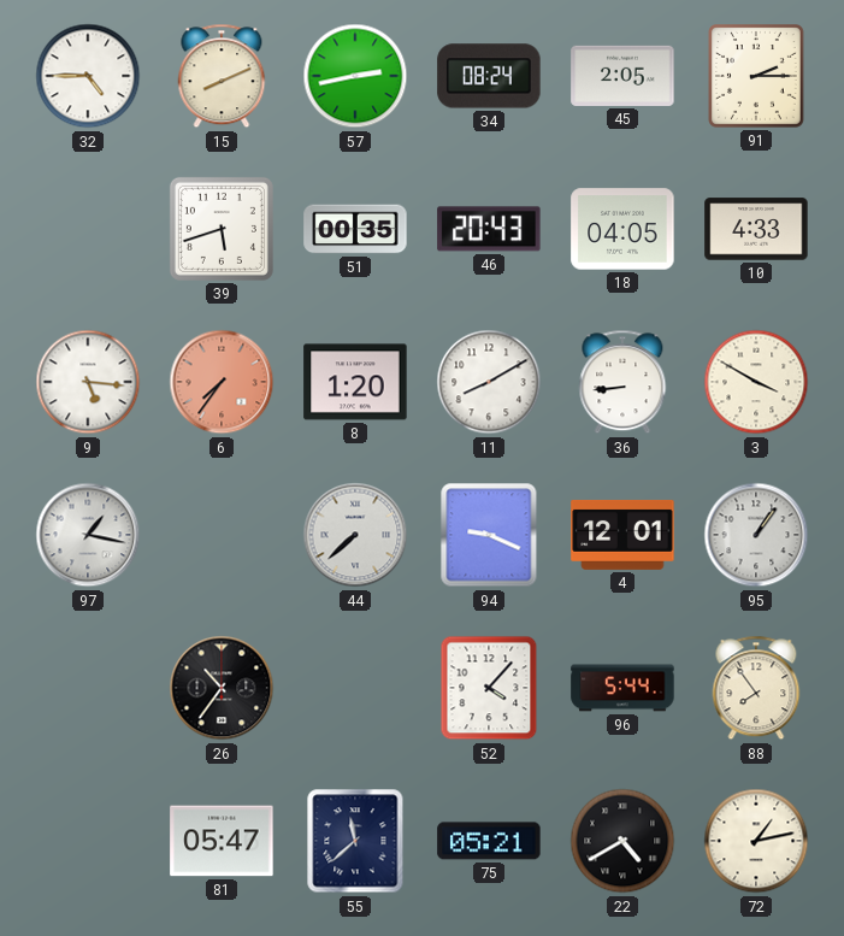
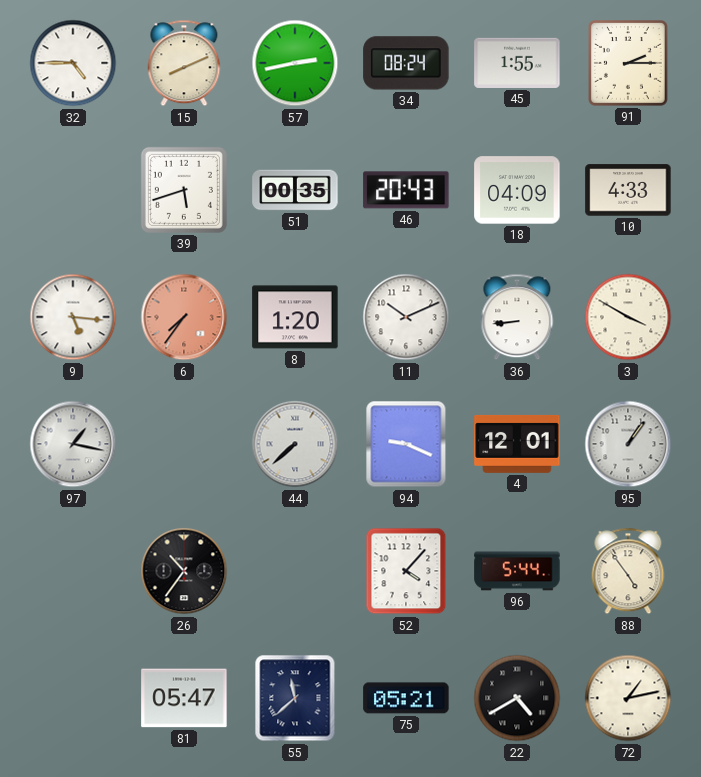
45: 2:05 -> 1:55 (517, 63)
18: 04:05 -> 04:09 (517, 190)
11: 8:10 -> 10:11 (406, 317)
88: 7:54 -> 4:54 (628, 571)
